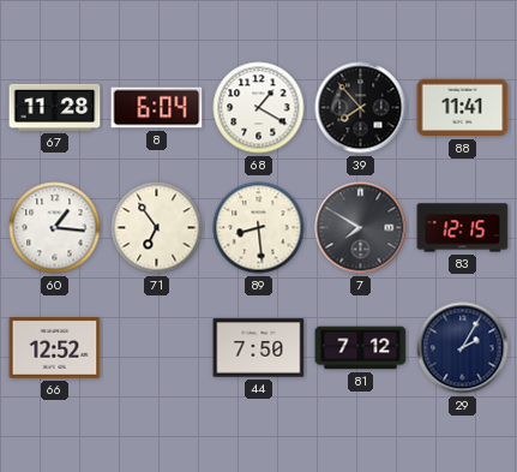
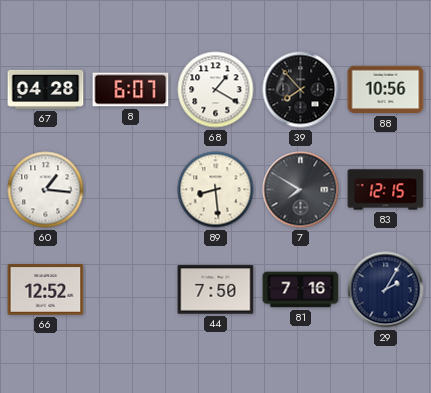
67: 11:28 -> 04:28 (46, 89)
8: 6:04 -> 6:07 (131, 90)
88: 11:41 -> 10:56 (386, 90)
71: 6:54 -> none (157, 228)
81: 7:12 -> 7:16 (301, 290)
